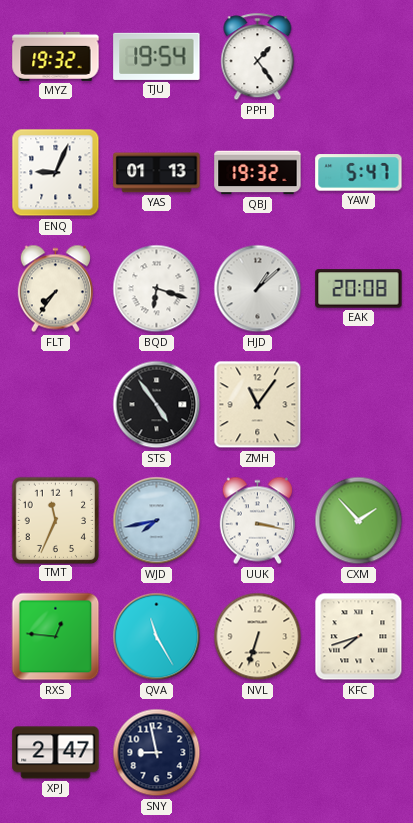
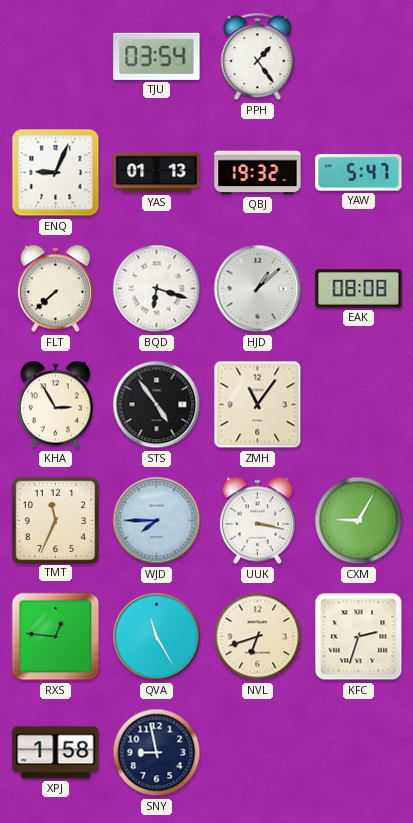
MYZ: 19:32 -> none (56, 56)
TJU: 19:54 -> 03:54 (157, 56)
FLT: 7:36 -> 7:38 (55, 289)
EAK: 20:08 -> 08:08 (359, 289)
KHA: none -> 2:55 (55, 405)
WJD: 7:43 -> 7:45 (157, 521)
CXM: 1:53 -> 9:05 (359, 521)
NVL: 6:33 -> 6:42 (258, 637)
KFC: 7:42 -> 2:33 (359, 637)
XPJ: 2:47 -> 1:58 (56, 753)
